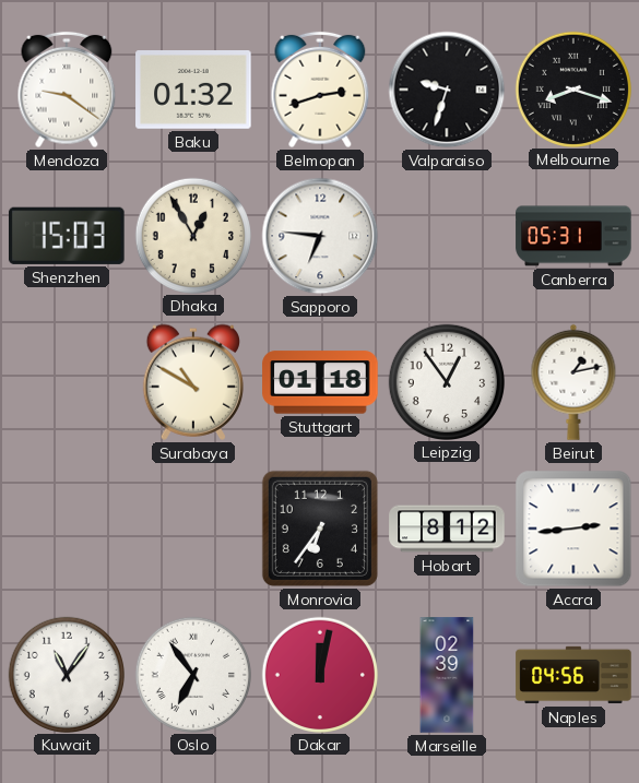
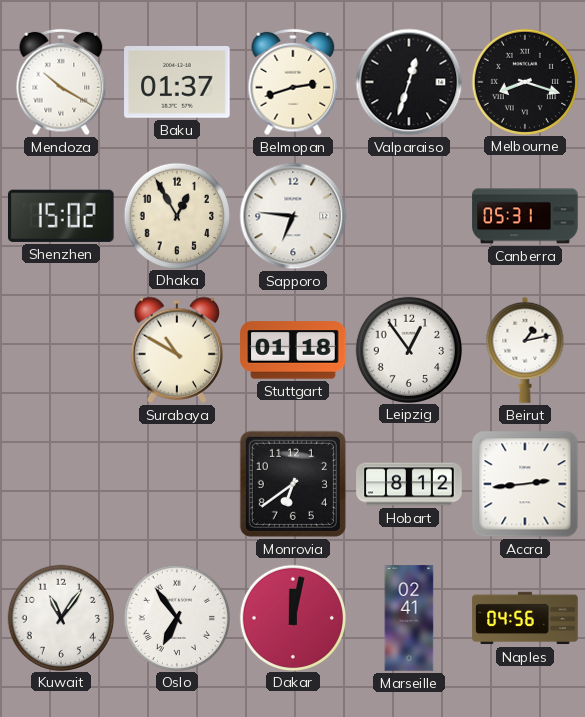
Mendoza: 9:21 -> 10:20 (61, 82)
Baku: 01:32 -> 01:37 (177, 83)
Valparaiso: 9:33 -> 12:33 (409, 82)
Shenzhen: 15:03 -> 15:02 (61, 216)
Monrovia: 6:36 -> 6:39 (293, 484)
Marseille: 02:39 -> 02:41 (409, 618)
